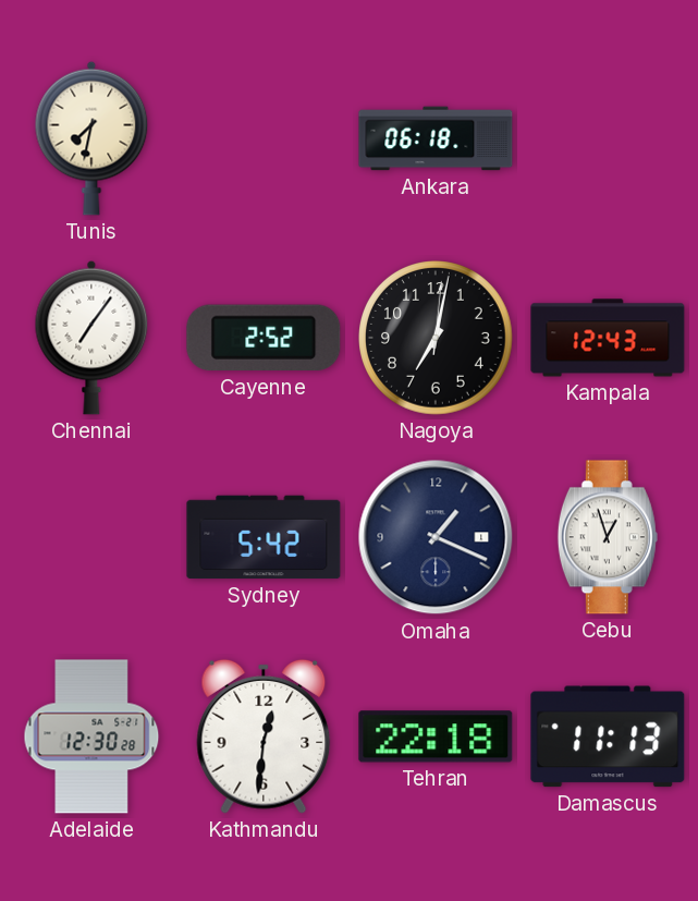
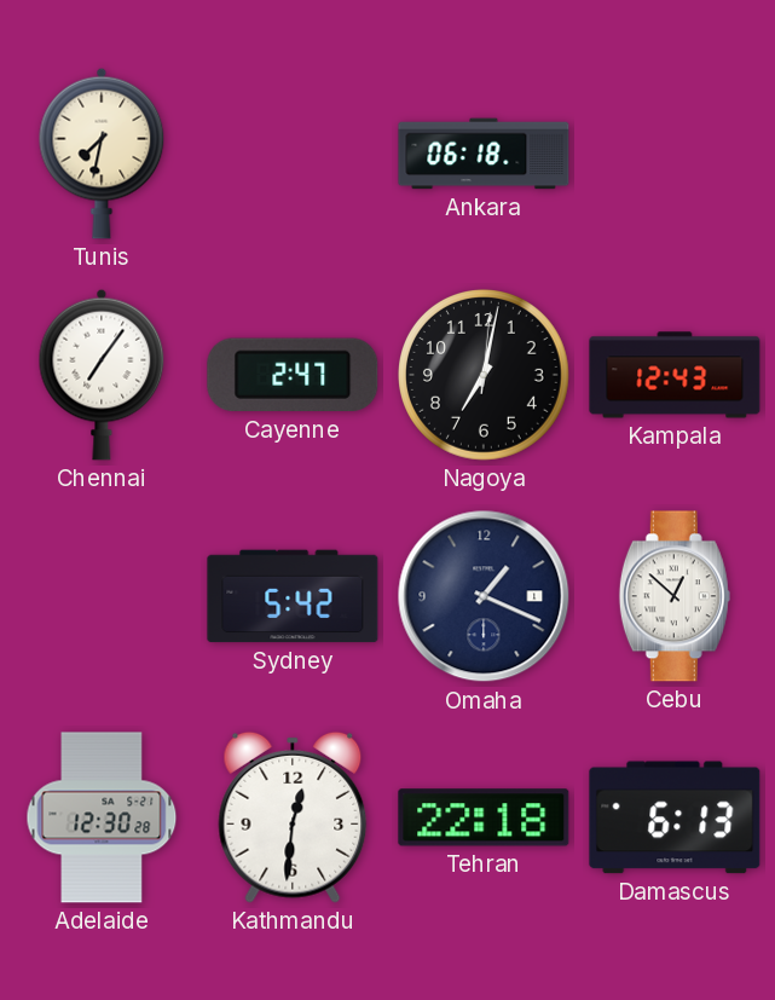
Cayenne: 2:52 -> 2:47 (293, 375)
Cebu: 12:57 -> 12:52 (675, 596)
Damascus: 11:13 -> 6:13 (675, 817)
